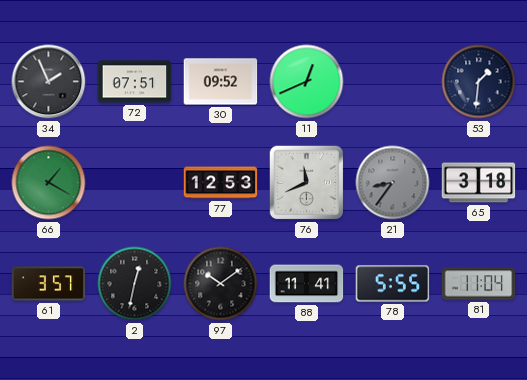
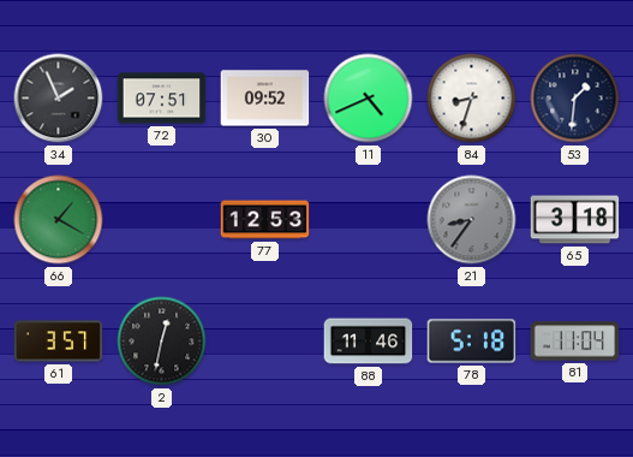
11: 12:41 -> 4:41 (369, 99)
84: none -> 8:33 (472, 99)
76: 11:41 -> none (307, 183)
97: 10:09 -> none (221, 284)
88: 11:41 -> 11:46 (369, 342)
78: 5:55 -> 5:18 (472, 342)
